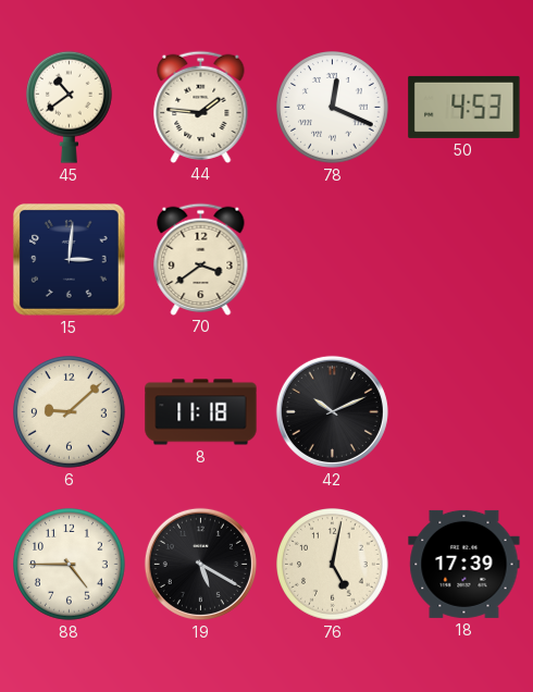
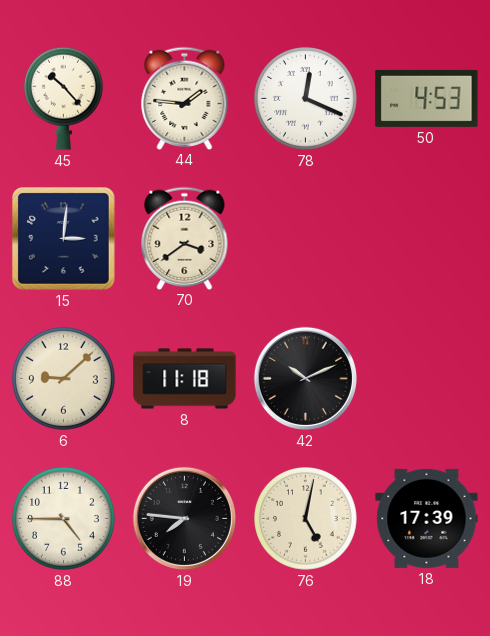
45: 10:39 -> 10:23 (63, 98)
19: 5:20 -> 7:46 (184, 518)
